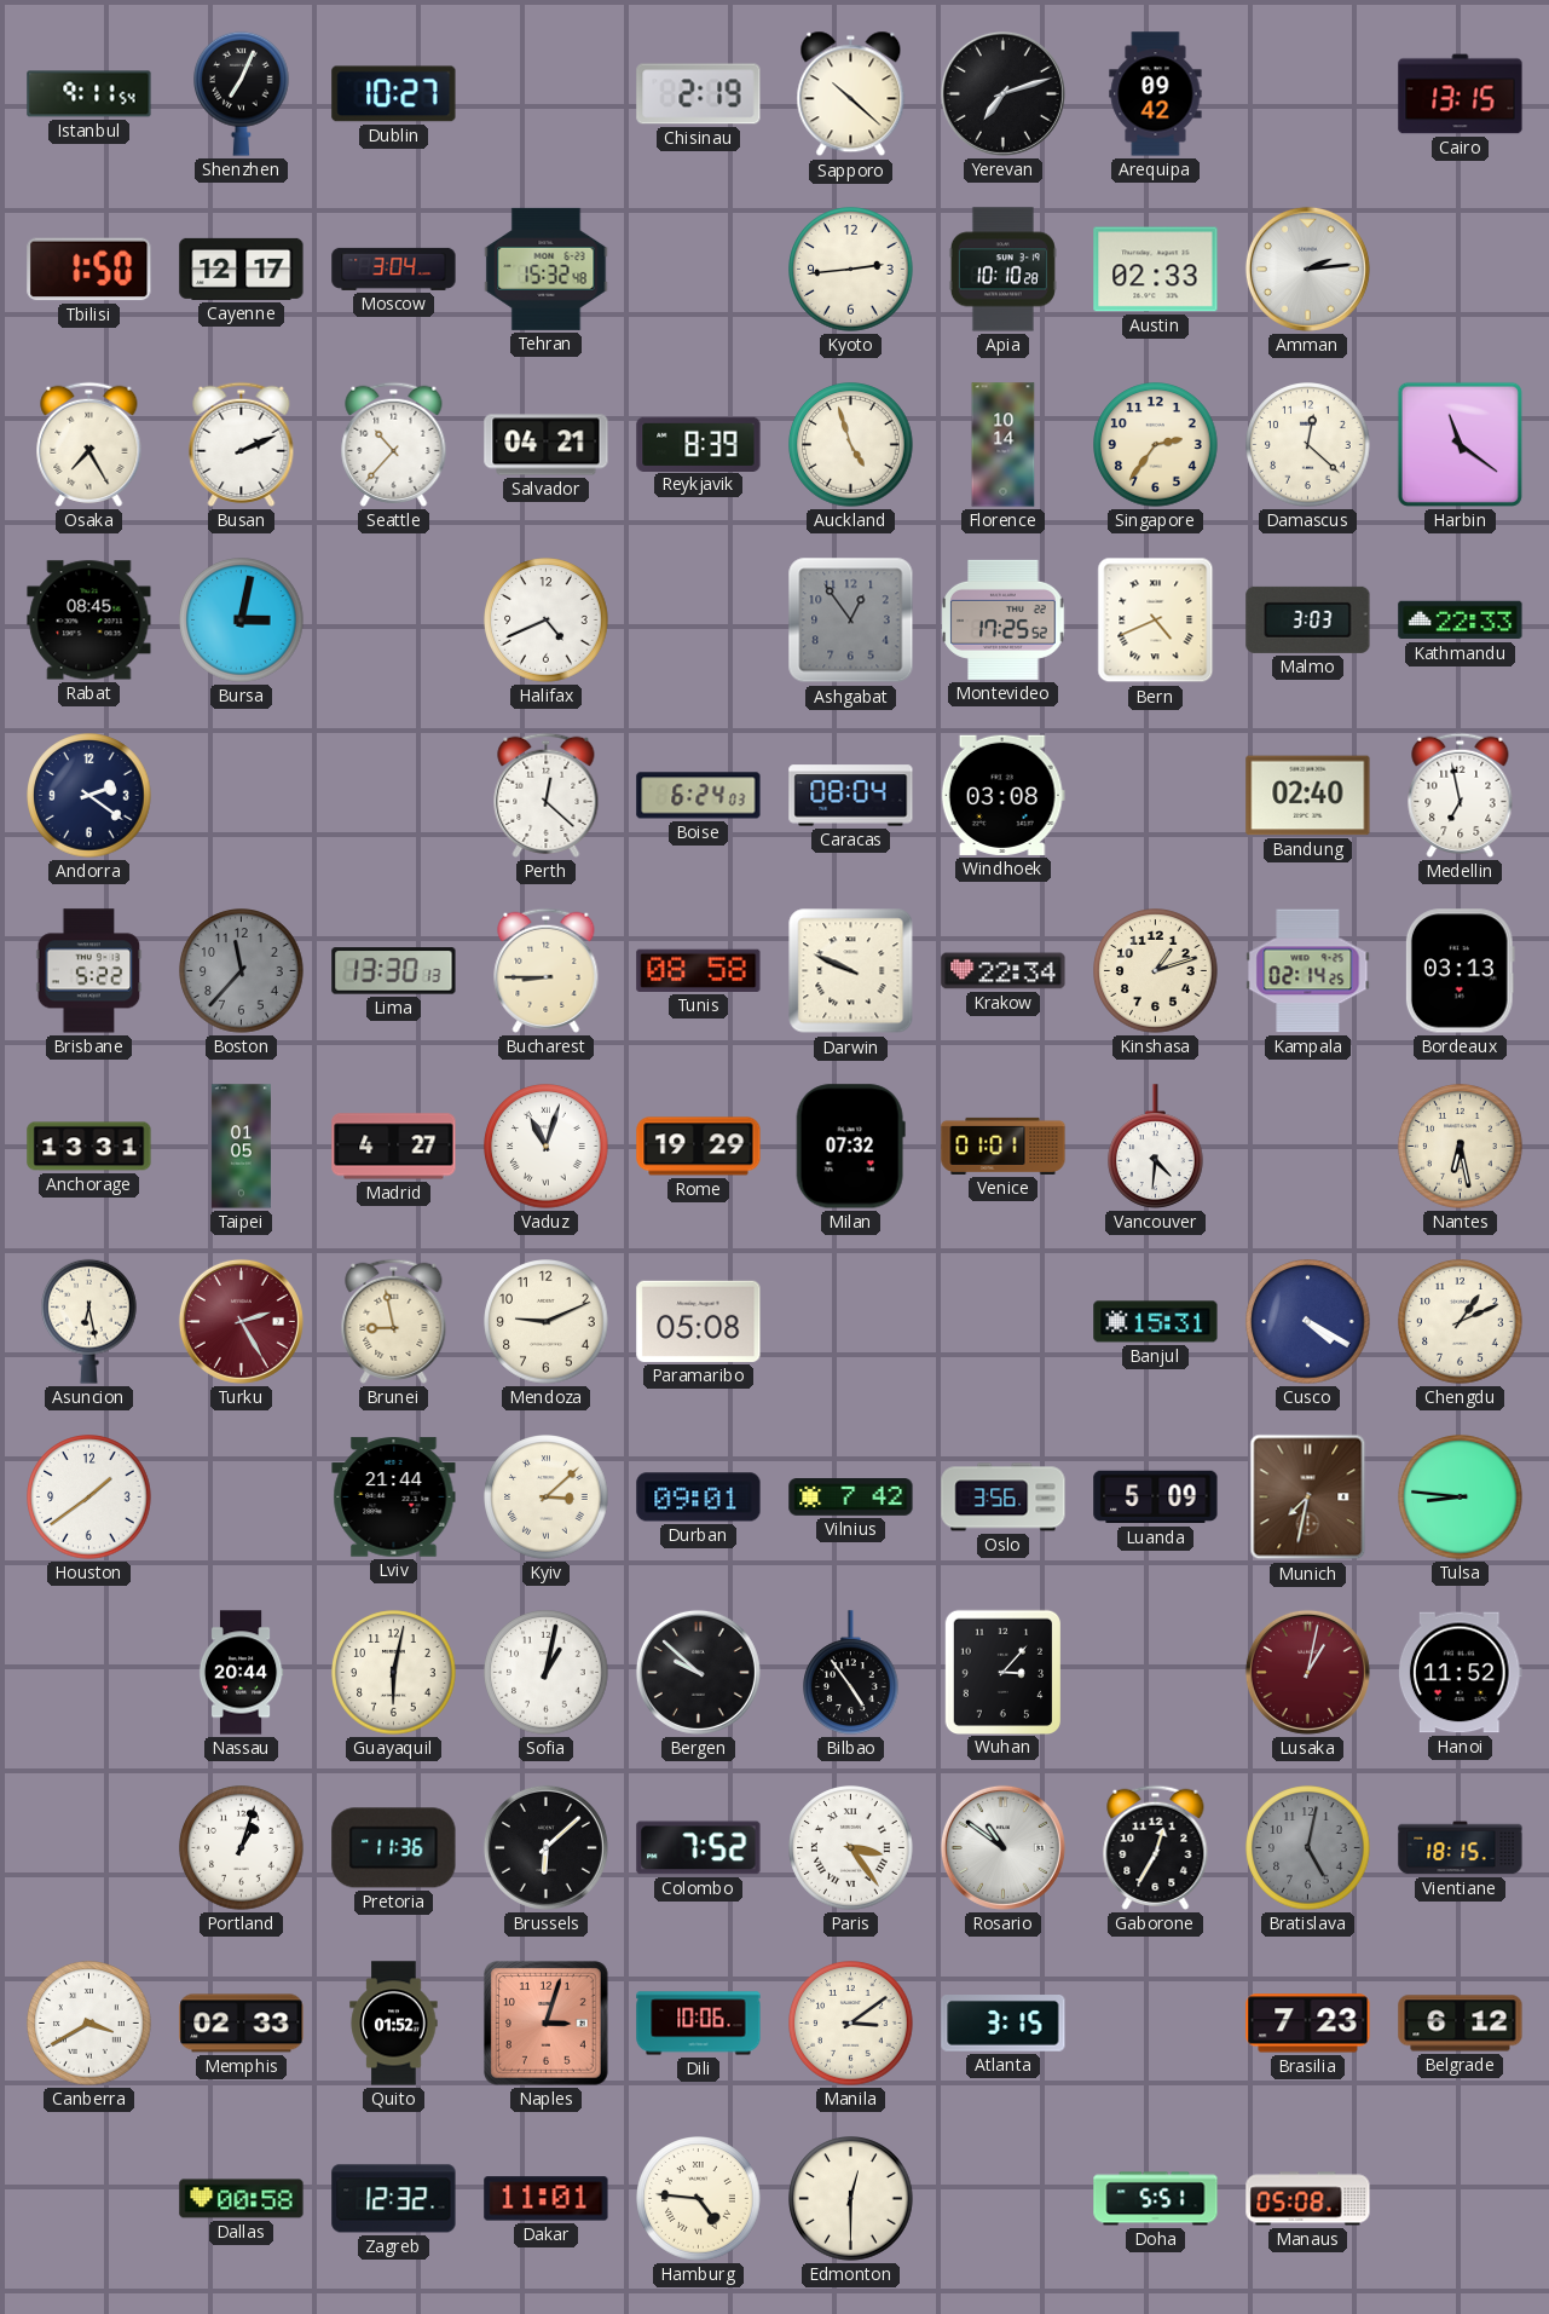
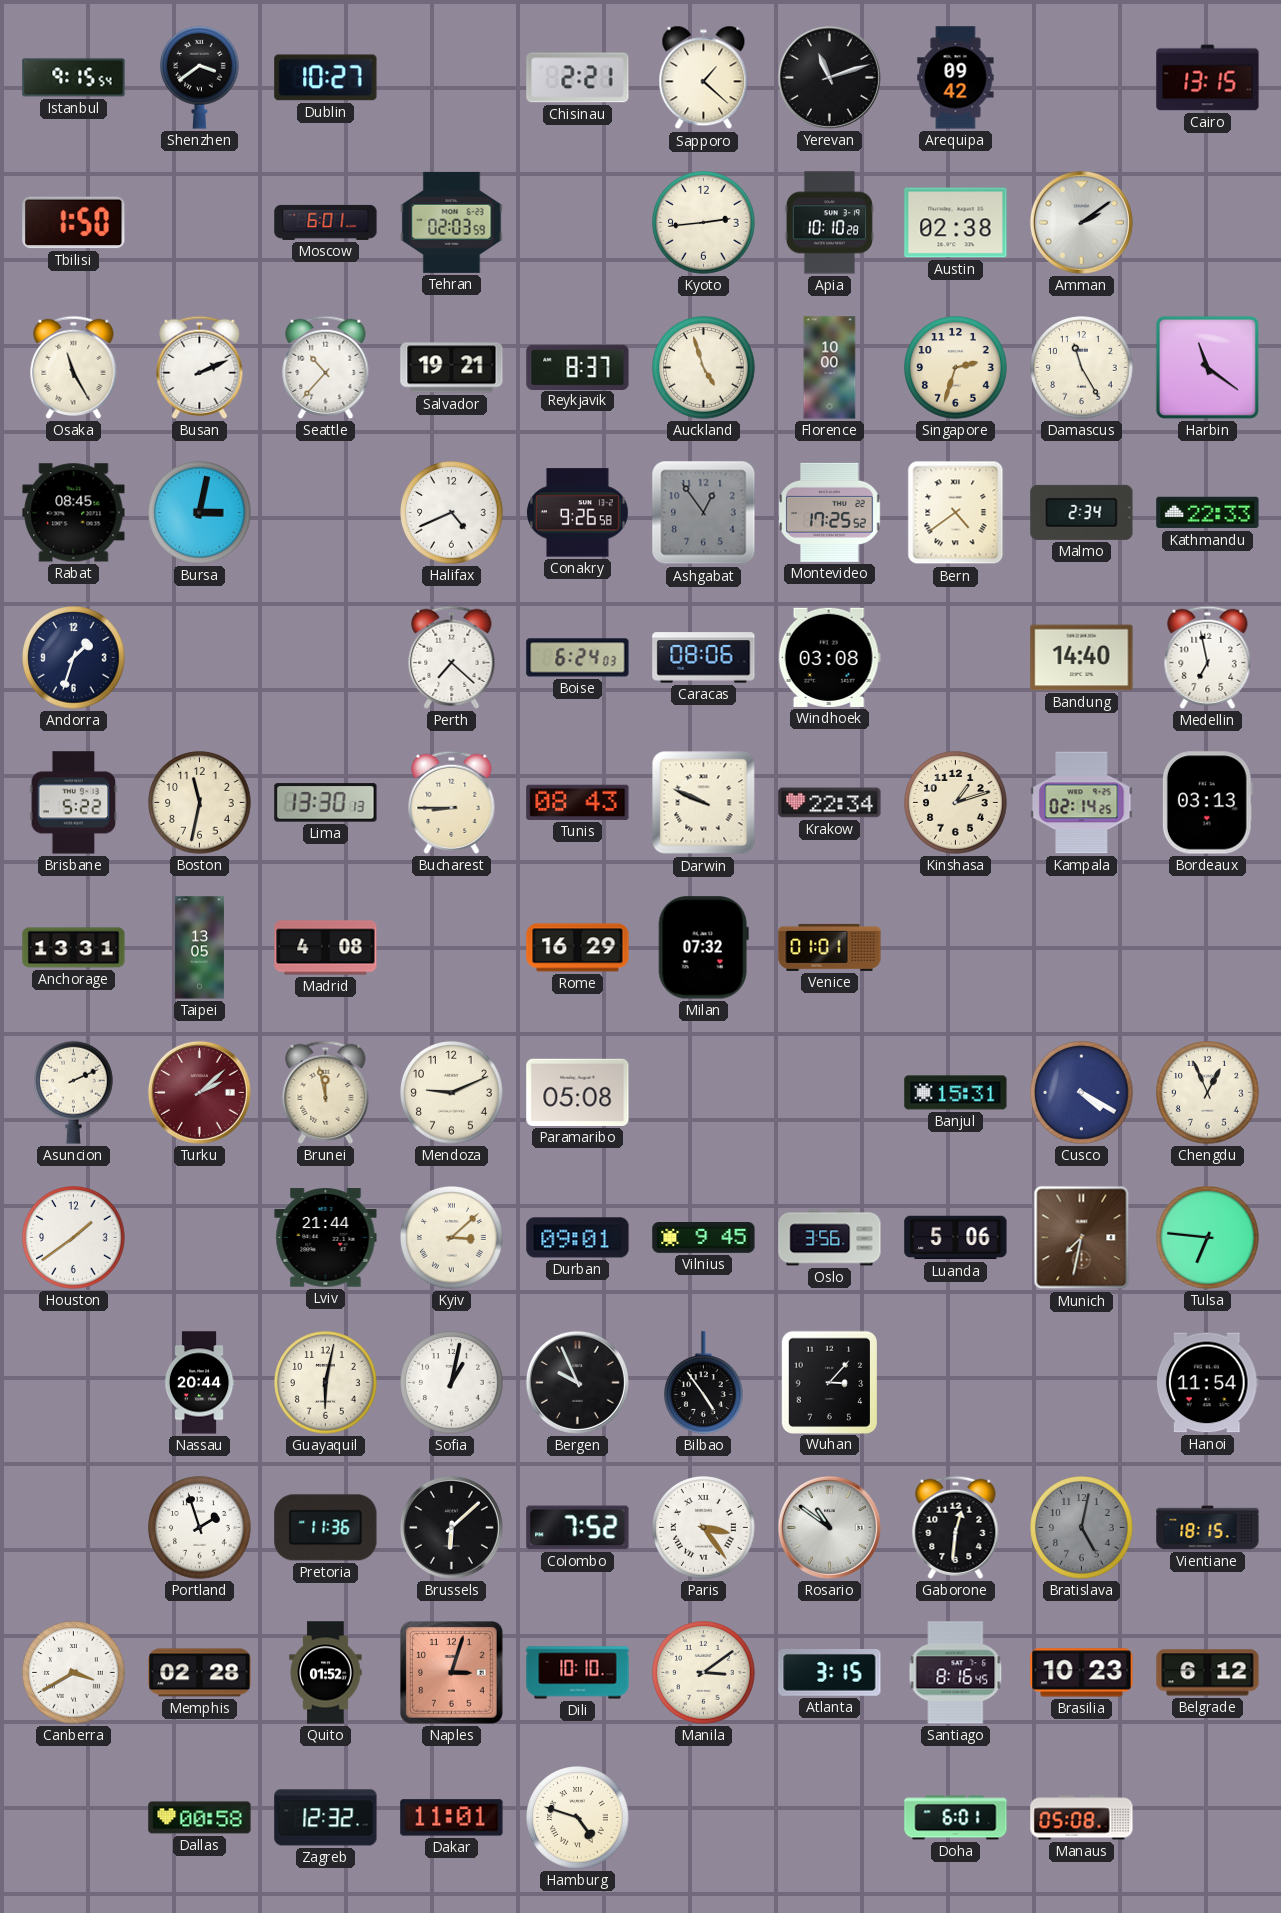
Istanbul: 9:11 -> 9:15 (74, 78)
Shenzhen: 7:04 -> 3:39 (200, 77)
Chisinau: 2:19 -> 2:21 (578, 78)
Sapporo: 10:22 -> 1:22 (704, 78)
Yerevan: 7:12 -> 11:12 (829, 77)
Cayenne: 12:17 -> none (242, 269)
Moscow: 3:04 -> 6:01 (326, 222)
Tehran: 15:32 -> 02:03 (452, 222)
Austin: 02:33 -> 02:38 (956, 223)
Amman: 2:14 -> 2:09 (1081, 222)
Osaka: 7:25 -> 11:25 (74, 367)
Salvador: 04:21 -> 19:21 (452, 368)
Reykjavik: 8:39 -> 8:37 (578, 367)
Florence: 10:14 -> 10:00 (830, 368)
Singapore: 2:36 -> 2:33 (956, 368)
Damascus: 12:22 -> 11:25 (1082, 368)
Conakry: none -> 9:26 (577, 513)
Bern: 4:41 -> 4:39 (956, 513)
Malmo: 3:03 -> 2:34 (1082, 512)
Andorra: 2:21 -> 1:33 (74, 658)
Perth: 12:22 -> 7:22 (452, 657)
Caracas: 08:04 -> 08:06 (704, 658)
Bandung: 02:40 -> 14:40 (1082, 658)
Boston: 11:37 -> 11:32 (200, 803)
Boston dial: grey -> cream (200, 803)
Tunis: 08:58 -> 08:43 (578, 802)
Taipei: 01:05 -> 13:05 (199, 948)
Madrid: 4:27 -> 4:08 (326, 948)
Vaduz: 11:03 -> none (547, 1147)
Rome: 19:29 -> 16:29 (578, 948)
Vancouver: 4:31 -> none (1156, 1147)
Nantes: 6:28 -> none (1461, 1147)
Asuncion: 6:28 -> 2:11 (74, 1092)
Turku: 2:25 -> 2:08 (199, 1092)
Brunei: 8:58 -> 11:58 (326, 1092)
Chengdu: 1:11 -> 12:56 (1208, 1093)
Vilnius: 7:42 -> 9:45 (704, 1238)
Luanda: 5:09 -> 5:06 (956, 1238)
Tulsa: 8:46 -> 6:46 (1208, 1238)
Bergen: 9:52 -> 9:56 (577, 1382)
Lusaka: 1:02 -> none (1307, 1672)
Hanoi: 11:52 -> 11:54 (1207, 1383)
Portland: 1:03 -> 1:57 (200, 1528)
Gaborone: 12:35 -> 12:31 (956, 1527)
Memphis: 02:33 -> 02:28 (200, 1673)
Dili: 10:06 -> 10:10 (578, 1673)
Santiago: none -> 8:16 (956, 1673)
Brasilia: 7:23 -> 10:23 (1082, 1673)
Hamburg: 4:46 -> 4:48 (578, 1818)
Edmonton: 12:30 -> none (851, 2199)
Doha: 5:51 -> 6:01 (956, 1818)
